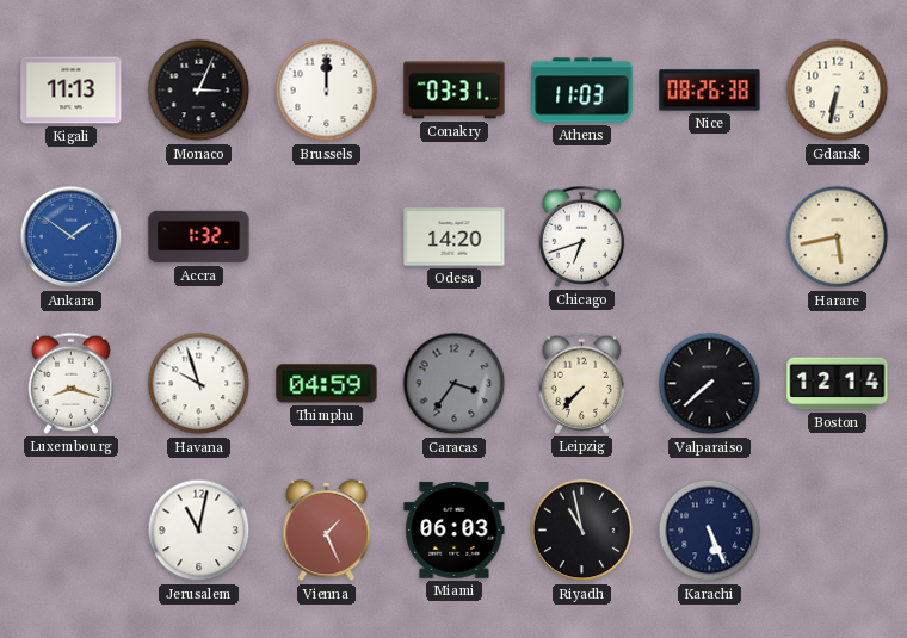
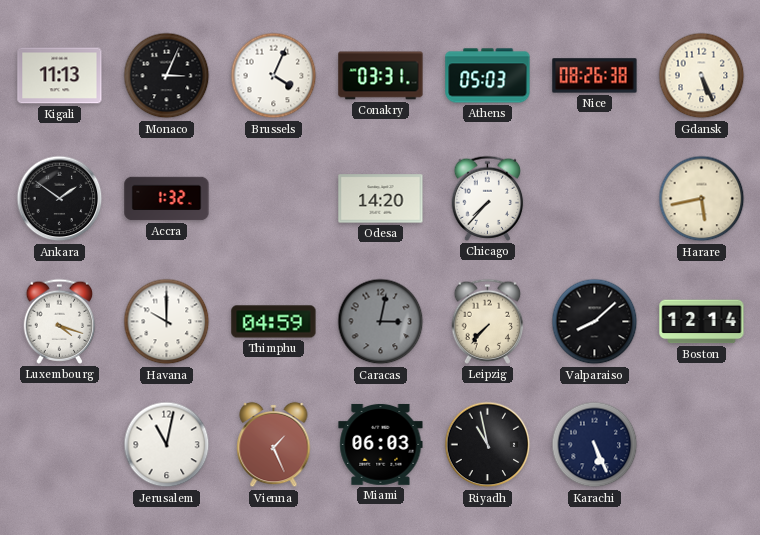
Brussels: 12:00 -> 4:04 (274, 76)
Athens: 11:03 -> 05:03 (488, 76)
Gdansk: 6:32 -> 5:26 (702, 76)
Ankara dial: blue -> black (60, 199)
Chicago: 6:42 -> 7:37 (488, 198)
Luxembourg: 8:18 -> 4:18 (60, 321)
Havana: 9:57 -> 10:00 (167, 322)
Caracas: 3:36 -> 3:02 (381, 322)
Valparaiso: 7:38 -> 8:08 (595, 322)
